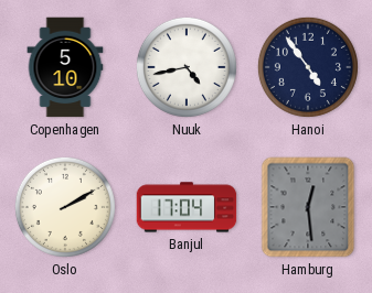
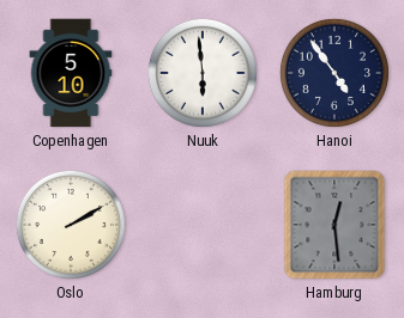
Nuuk: 4:43 -> 5:59 (203, 73)
Banjul: 17:04 -> none (187, 207)
